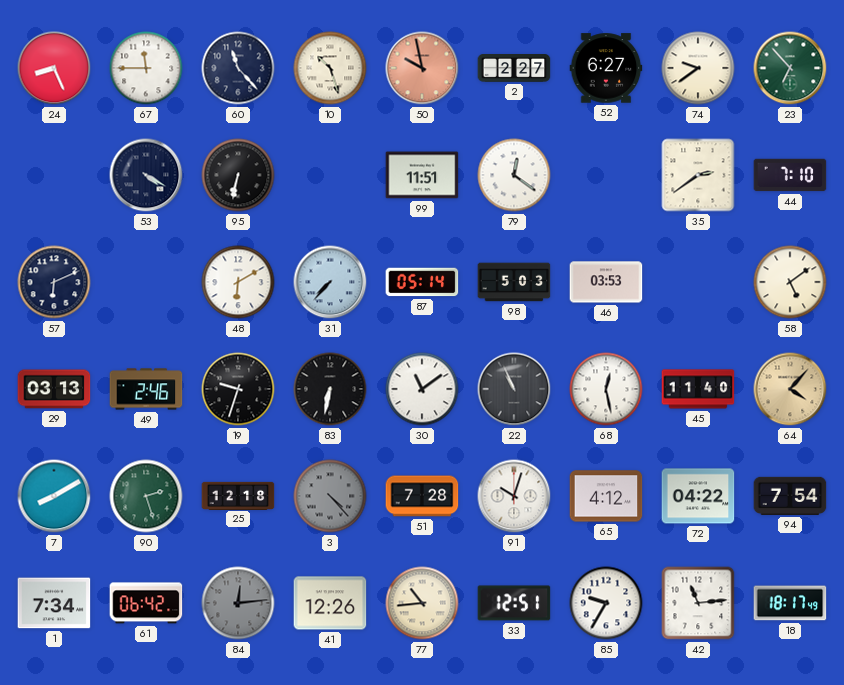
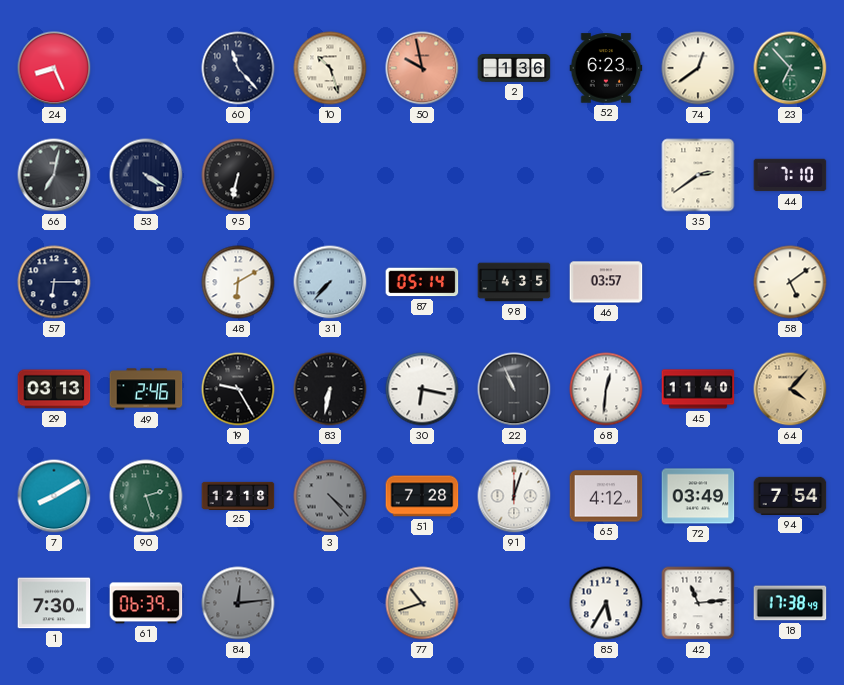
67: 11:45 -> none (146, 68)
2: 2:27 -> 1:36 (514, 69)
52: 6:27 -> 6:23 (606, 68)
74: 9:39 -> 12:39 (698, 68)
66: none -> 7:02 (54, 175)
99: 11:51 -> none (422, 175)
79: 12:21 -> none (514, 175)
57: 6:11 -> 6:15 (54, 282)
98: 5:03 -> 4:35 (514, 282)
46: 03:53 -> 03:57 (606, 282)
19: 9:33 -> 9:25 (238, 389)
30: 11:09 -> 6:17 (422, 389)
68: 12:28 -> 12:31 (606, 389)
91: 10:03 -> 12:03 (514, 496)
72: 04:22 -> 03:49 (698, 496)
1: 7:34 -> 7:30 (54, 603)
61: 06:42 -> 06:39 (146, 603)
41: 12:26 -> none (330, 603)
77: 10:44 -> 10:42 (422, 603)
33: 12:51 -> none (514, 603)
85: 9:35 -> 5:35 (606, 603)
18: 18:17 -> 17:38 (790, 603)
